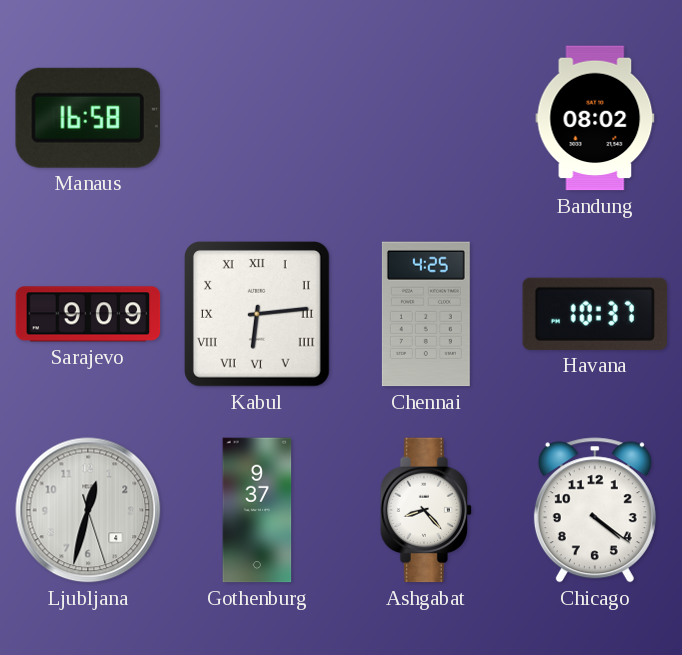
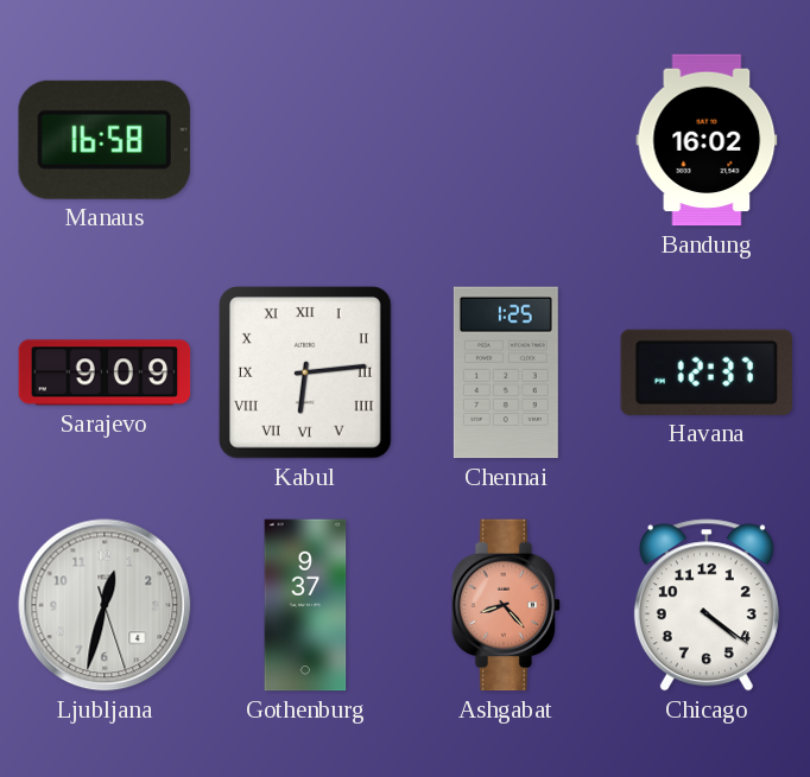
Bandung: 08:02 -> 16:02 (707, 140)
Chennai: 4:25 -> 1:25 (506, 372)
Havana: 10:37 -> 12:37 (705, 372)
Ashgabat dial: white -> salmon (506, 605)
